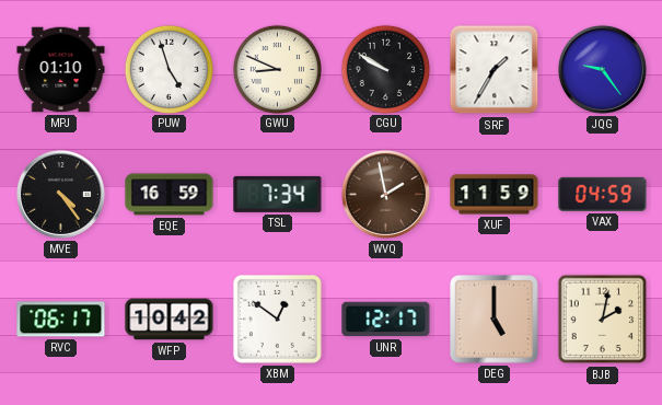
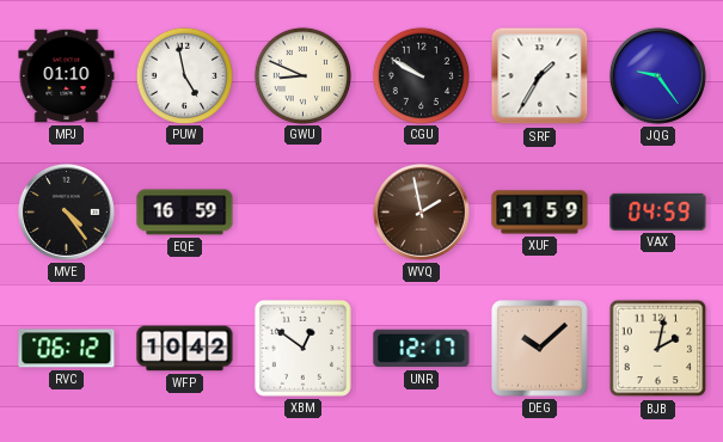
PUW: 4:57 -> 4:58 (184, 75)
TSL: 7:34 -> none (278, 194)
RVC: 06:17 -> 06:12 (67, 349)
DEG: 5:00 -> 10:08 (540, 349)
